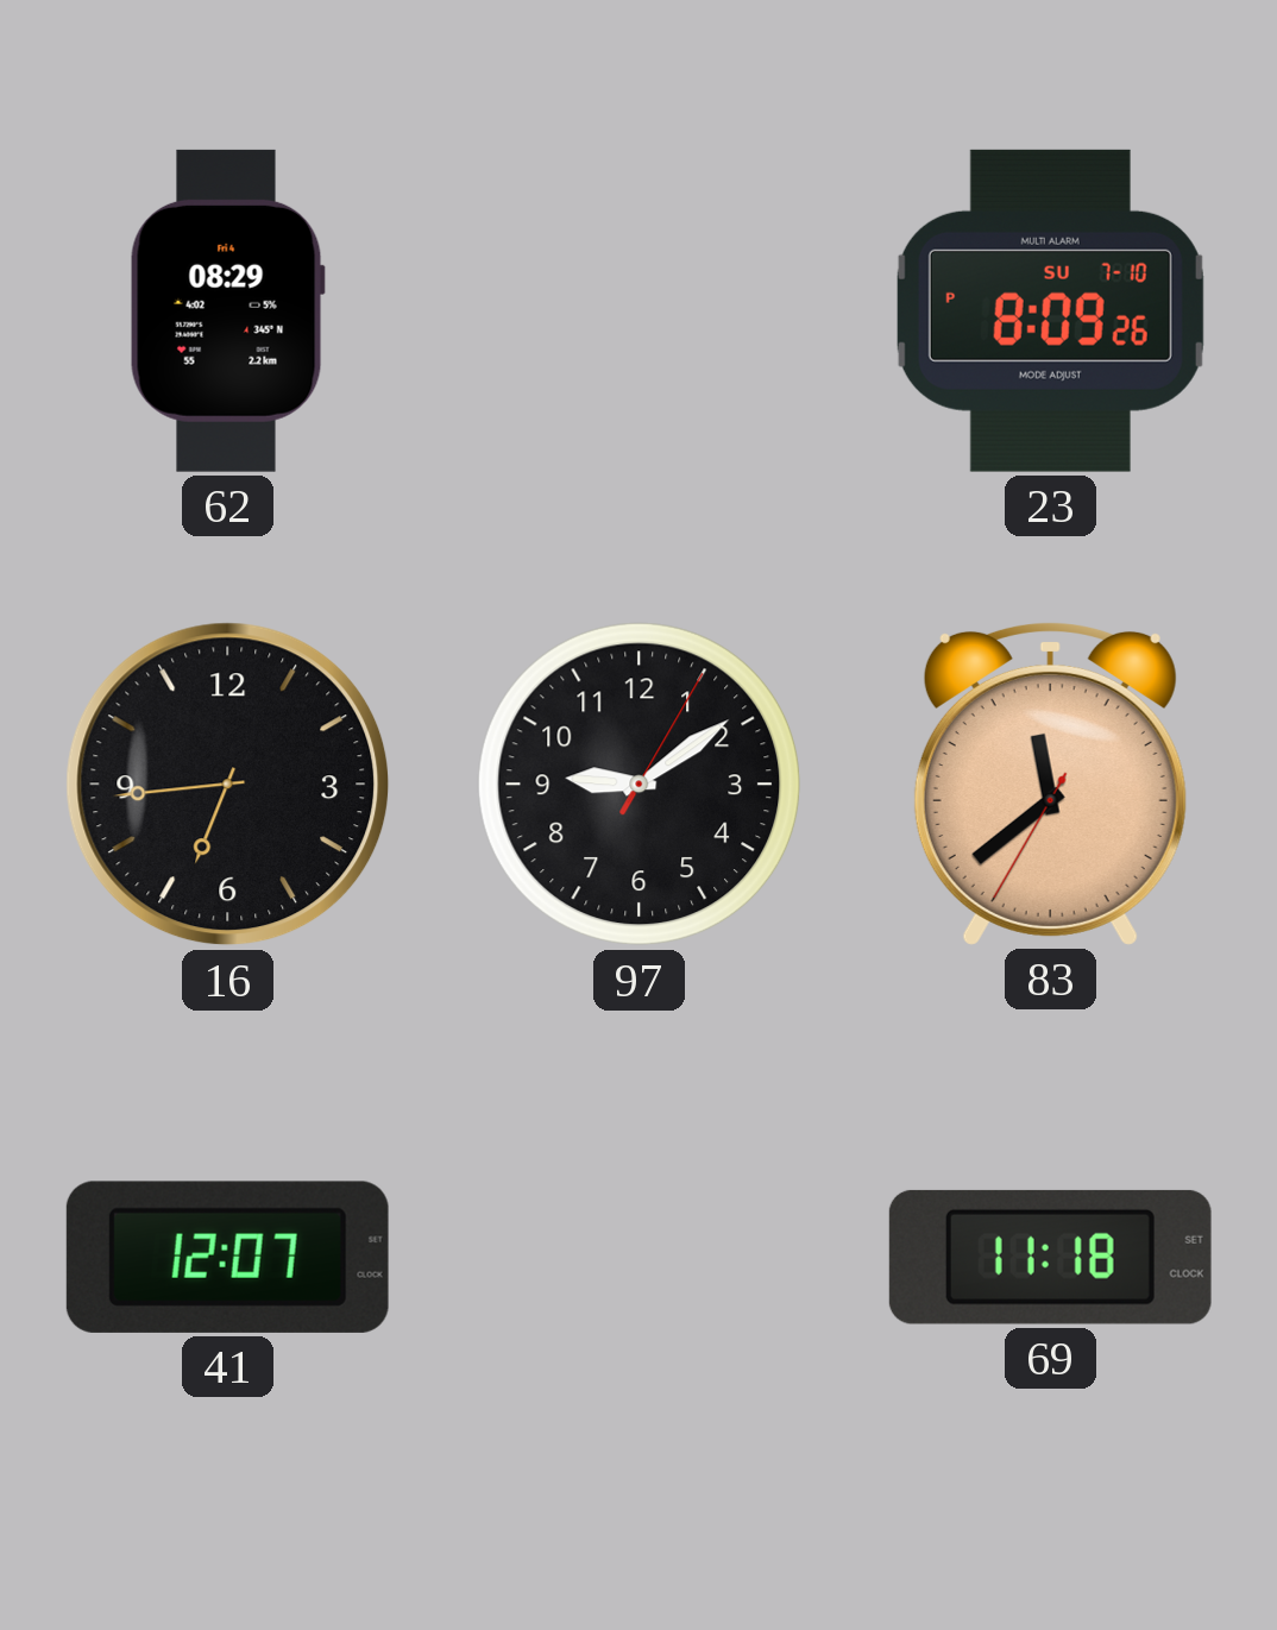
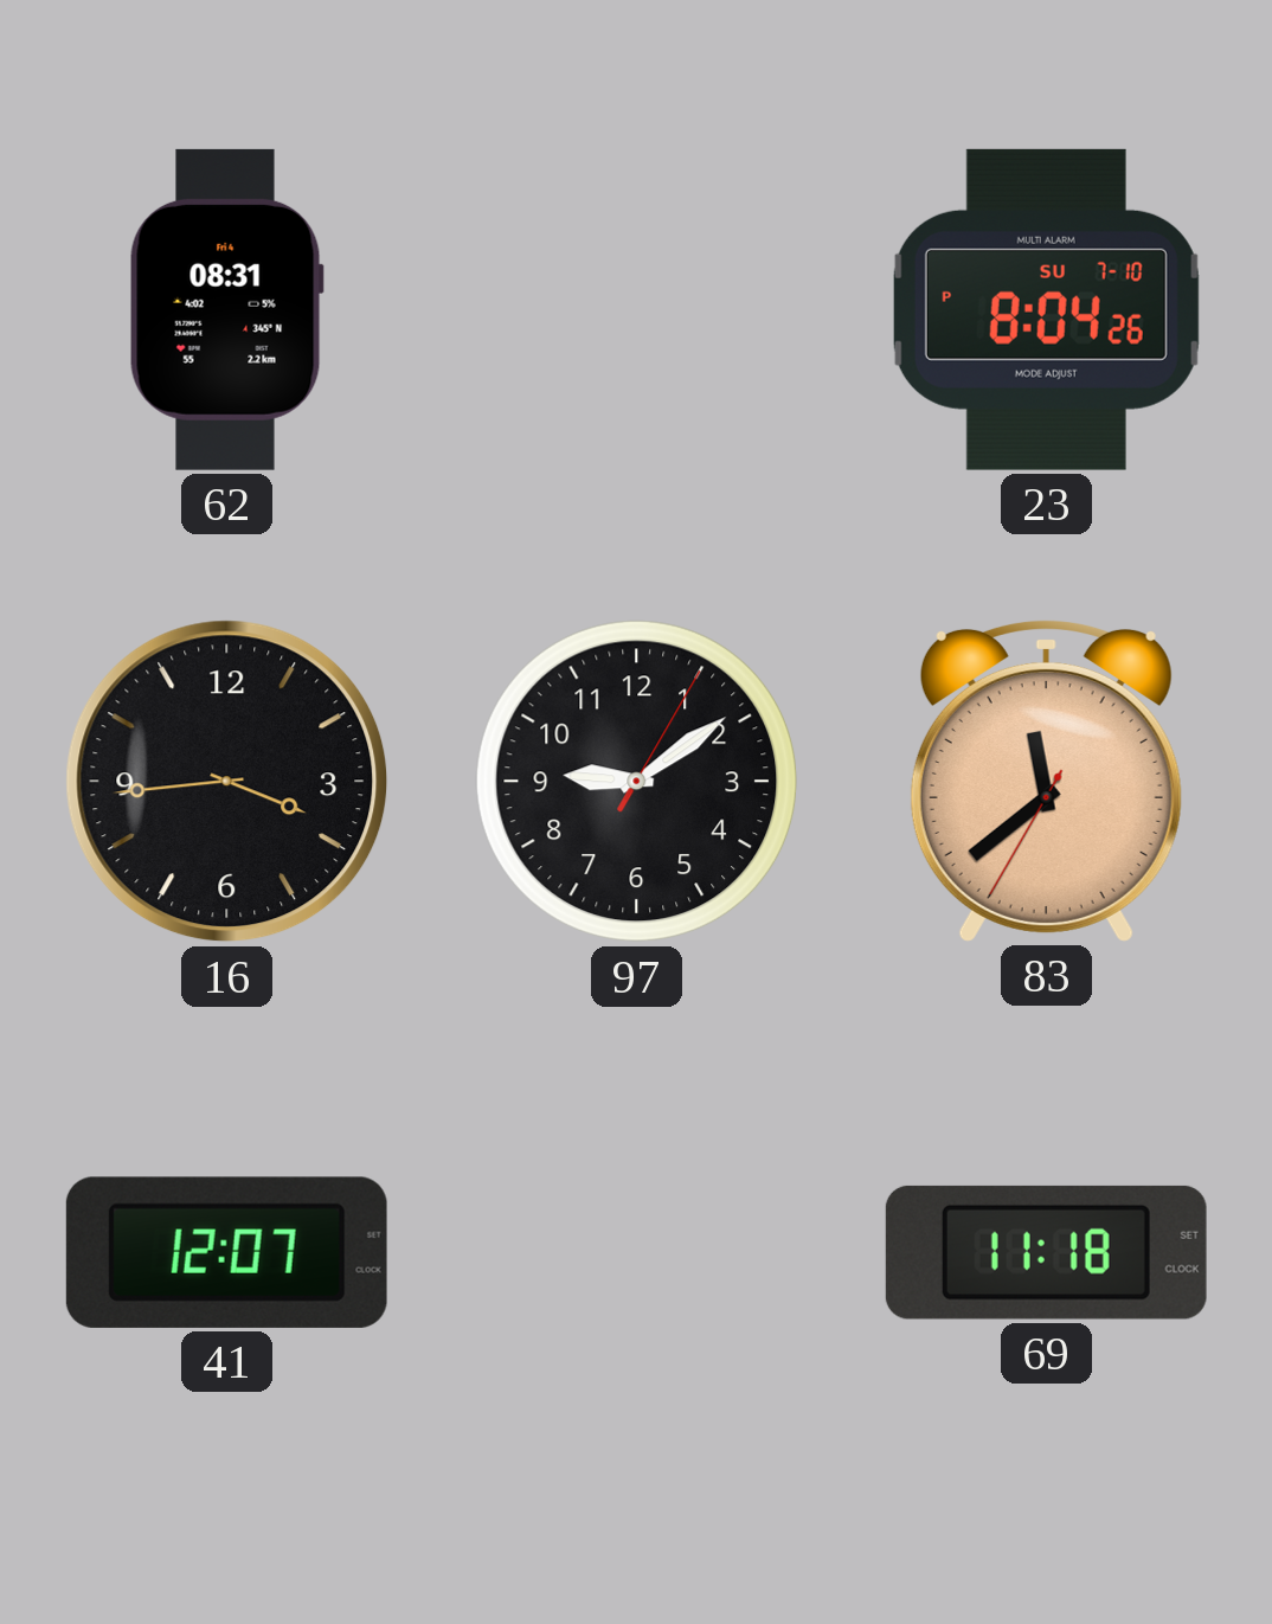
62: 08:29 -> 08:31 (226, 309)
23: 8:09 -> 8:04 (1046, 309)
16: 6:44 -> 3:44 (227, 782)
